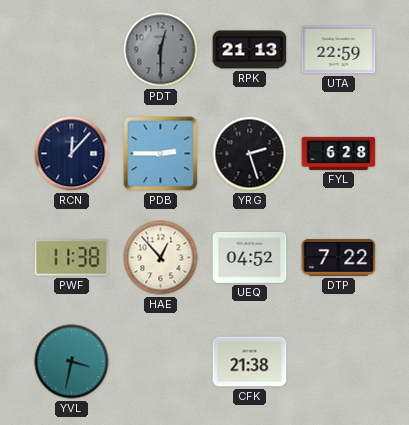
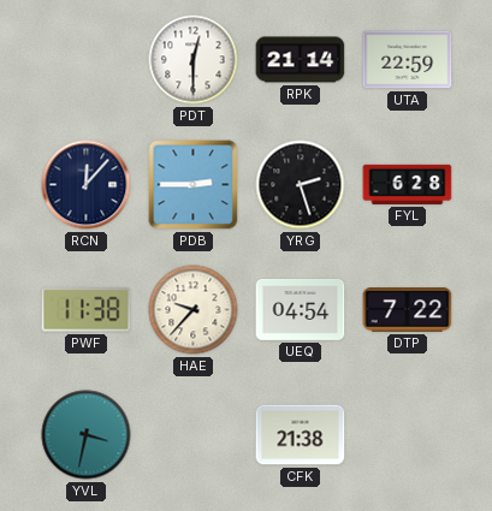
PDT dial: grey -> white (194, 60)
RPK: 21:13 -> 21:14 (301, 60)
HAE: 12:53 -> 9:37 (194, 310)
UEQ: 04:52 -> 04:54 (301, 310)
